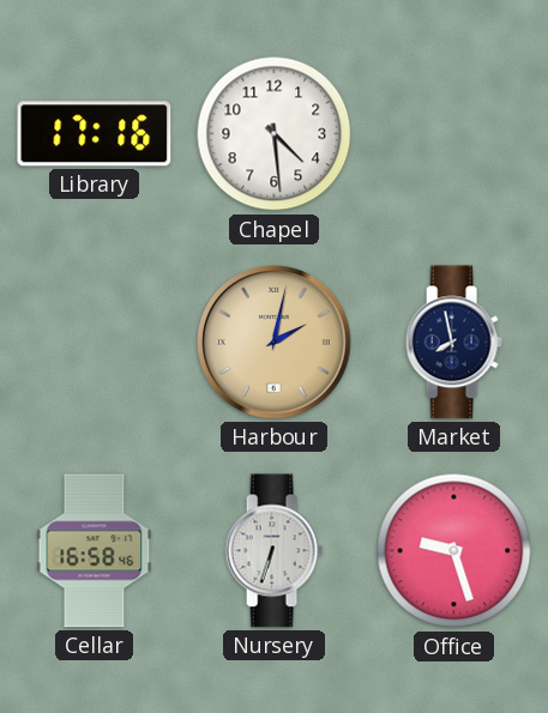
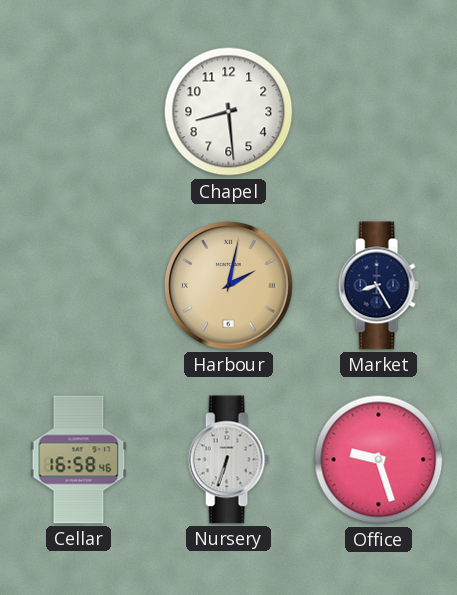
Library: 17:16 -> none (95, 134)
Chapel: 4:29 -> 8:29 (229, 112)
Market: 7:58 -> 8:25 (378, 286)
